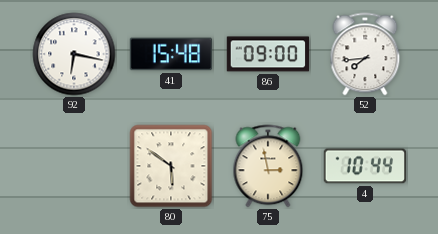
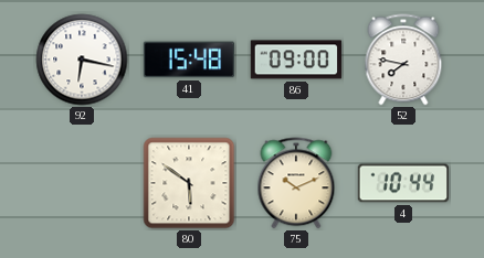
52: 7:44 -> 7:47 (403, 60)
75: 2:58 -> 10:11 (296, 183)
